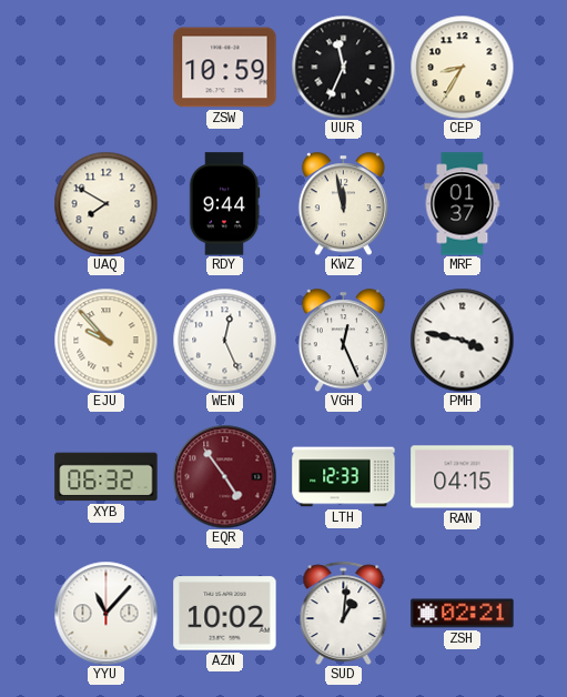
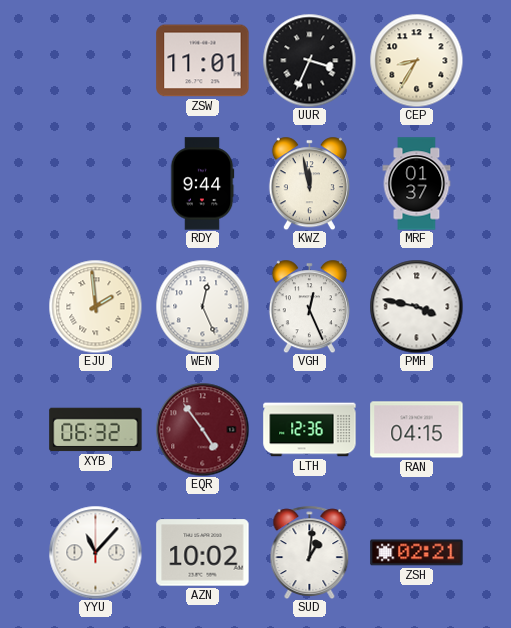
ZSW: 10:59 -> 11:01 (203, 61)
UUR: 11:34 -> 3:34 (309, 60)
UAQ: 7:50 -> none (105, 203)
EJU: 9:53 -> 1:59 (95, 306)
LTH: 12:33 -> 12:36 (310, 430)
